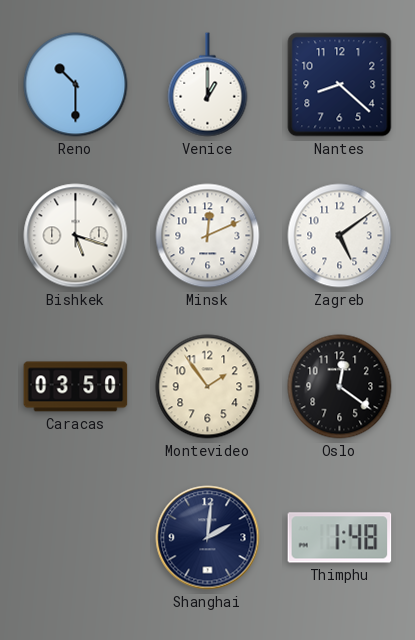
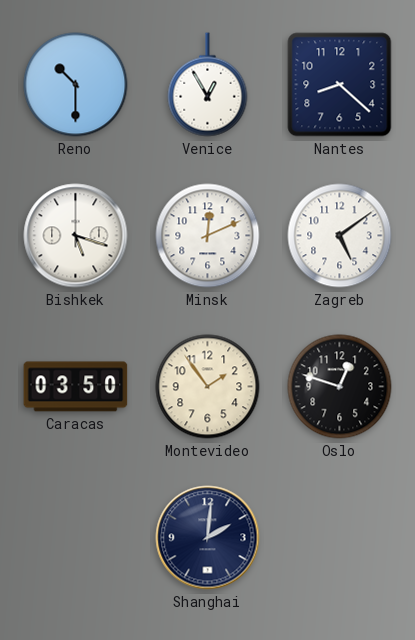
Venice: 1:00 -> 12:55 (208, 85)
Oslo: 12:21 -> 12:48 (340, 387)
Thimphu: 1:48 -> none (340, 538)
